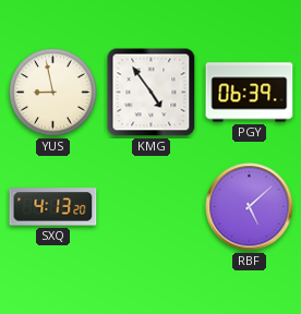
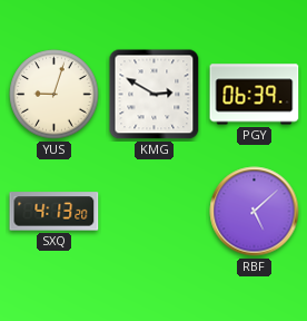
YUS: 8:58 -> 9:03 (55, 95)
KMG: 4:54 -> 2:50 (155, 95)
